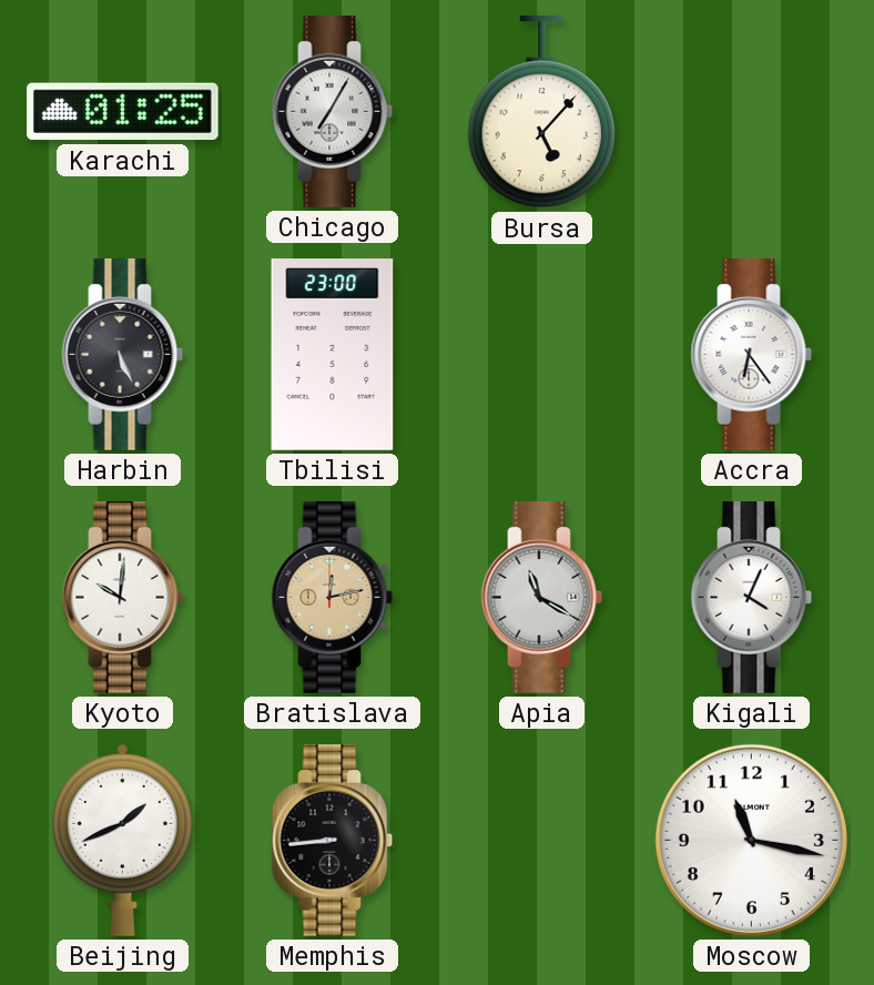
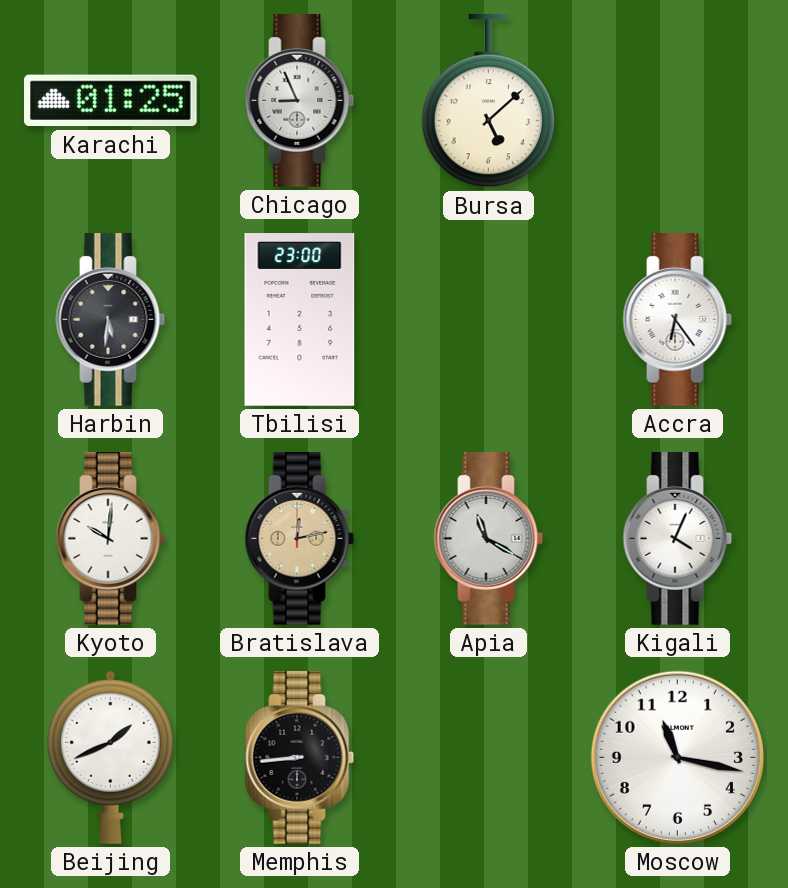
Chicago: 7:05 -> 8:56 (300, 101)
Bursa: 5:07 -> 5:08 (488, 101)
Harbin: 5:26 -> 5:31 (111, 320)
